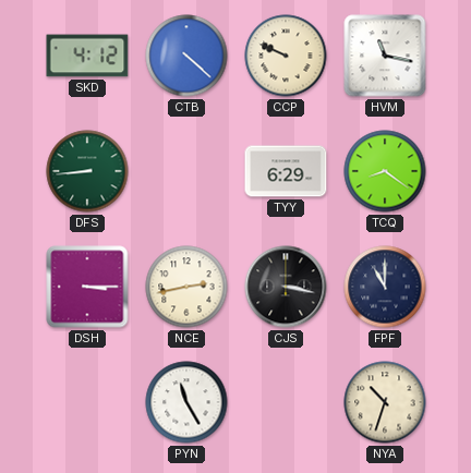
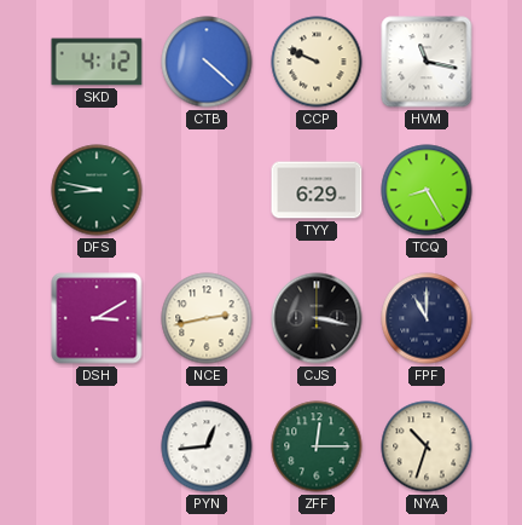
DFS: 8:44 -> 8:47 (97, 190)
TCQ: 8:21 -> 8:25 (427, 190)
DSH: 3:15 -> 3:10 (97, 318)
PYN: 11:25 -> 12:44 (207, 446)
ZFF: none -> 12:15 (317, 446)
